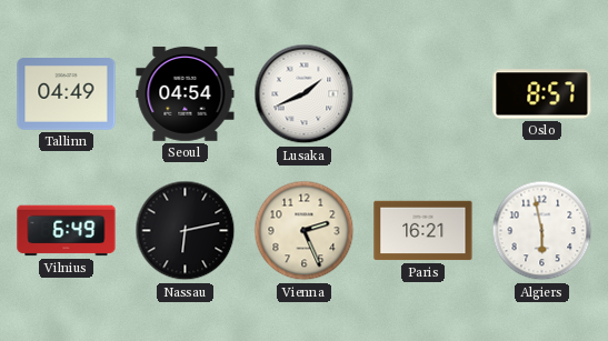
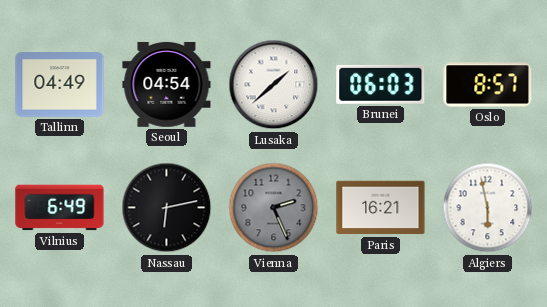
Lusaka: 1:41 -> 1:38 (274, 85)
Brunei: none -> 06:03 (381, 84)
Vienna dial: cream -> grey (274, 208)
